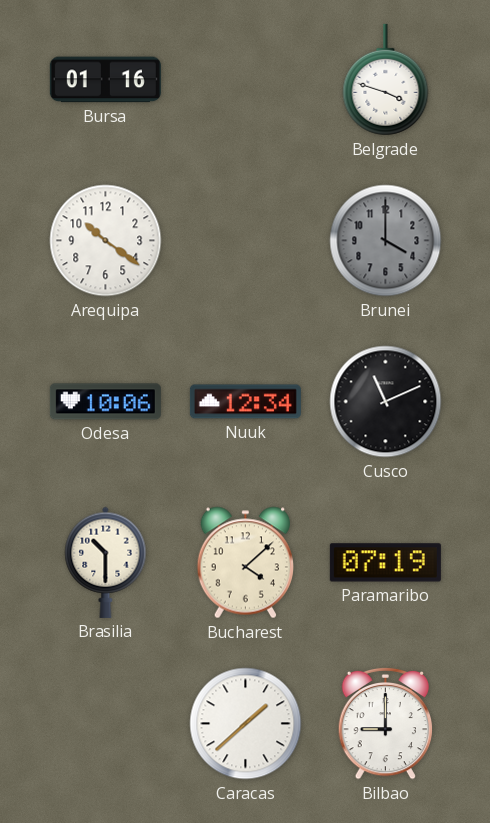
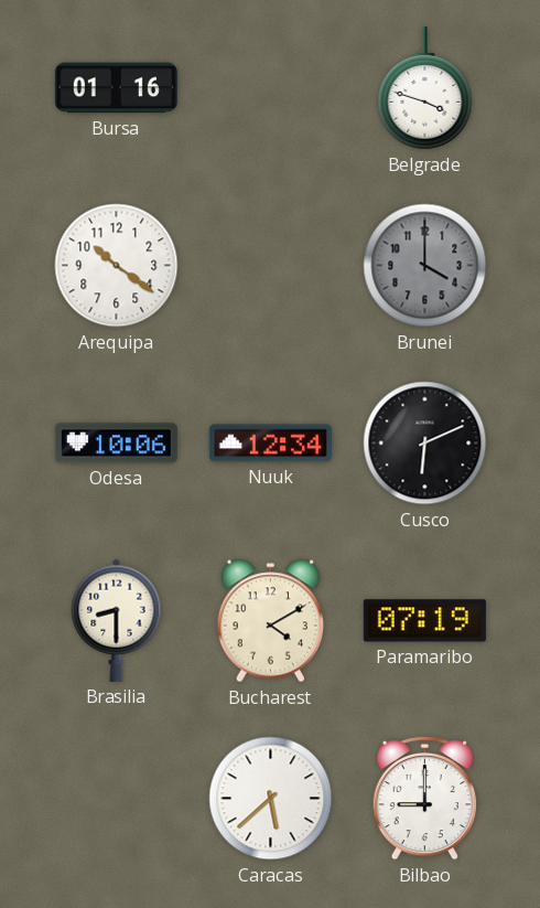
Cusco: 11:11 -> 6:11 (425, 444)
Brasilia: 10:30 -> 8:30 (117, 620)
Bucharest: 4:08 -> 4:10 (270, 621)
Caracas: 1:38 -> 5:38 (271, 799)
